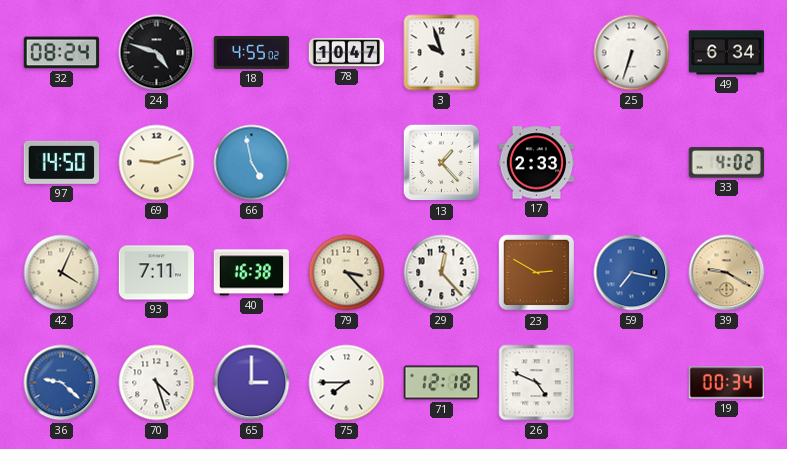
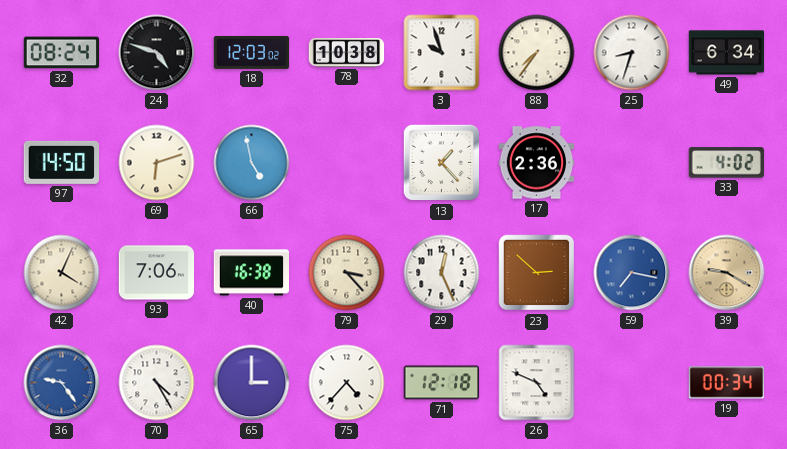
18: 4:55 -> 12:03 (252, 52)
78: 10:47 -> 10:38 (347, 53)
88: none -> 7:36 (537, 53)
25: 6:33 -> 8:33 (632, 53)
69: 9:12 -> 6:12 (157, 163)
17: 2:33 -> 2:36 (537, 163)
93: 7:11 -> 7:06 (157, 273)
29: 12:23 -> 12:26 (442, 273)
23: 2:50 -> 2:52 (537, 273)
36: 9:22 -> 9:24 (62, 383)
70: 4:27 -> 4:25 (157, 383)
75: 7:45 -> 4:37 (347, 383)
